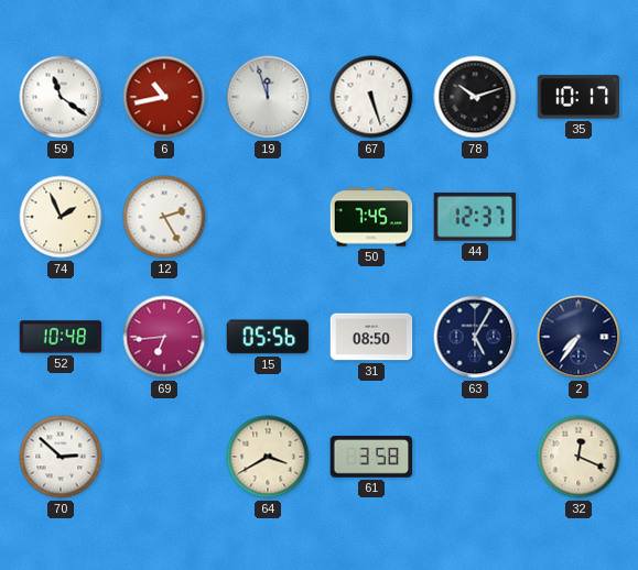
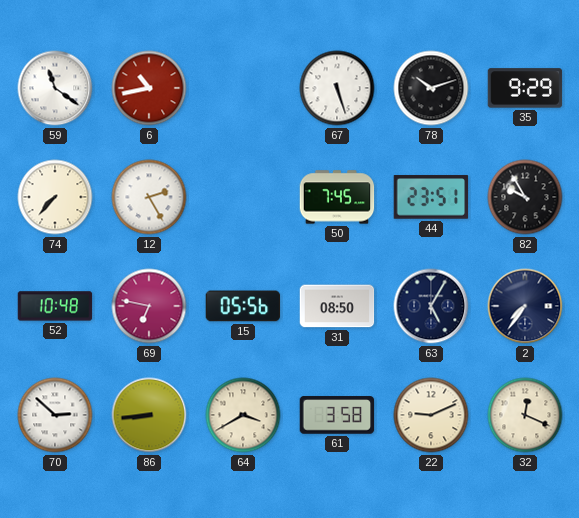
19: 11:57 -> none (268, 97)
35: 10:17 -> 9:29 (525, 88)
74: 1:56 -> 7:37 (55, 197)
44: 12:37 -> 23:51 (431, 197)
82: none -> 9:55 (525, 197)
69: 6:44 -> 6:47 (149, 306)
86: none -> 8:44 (149, 415)
22: none -> 9:11 (431, 415)
